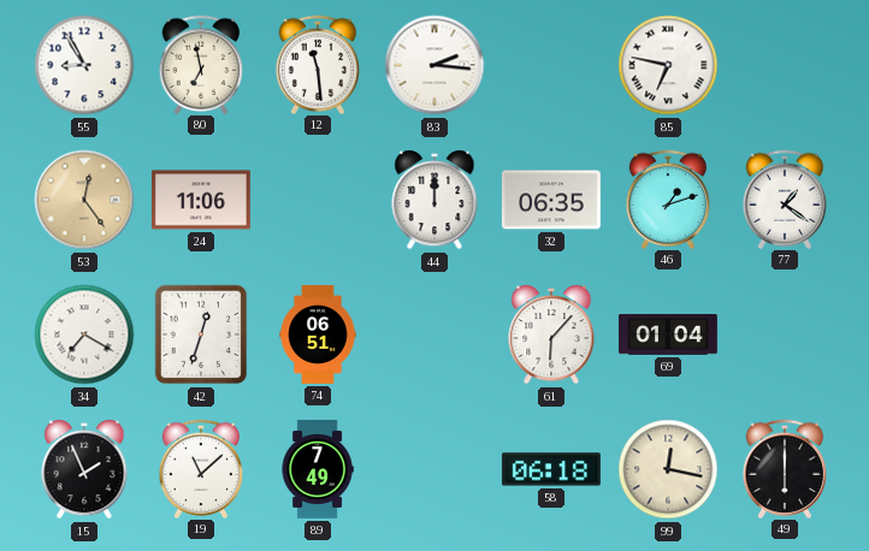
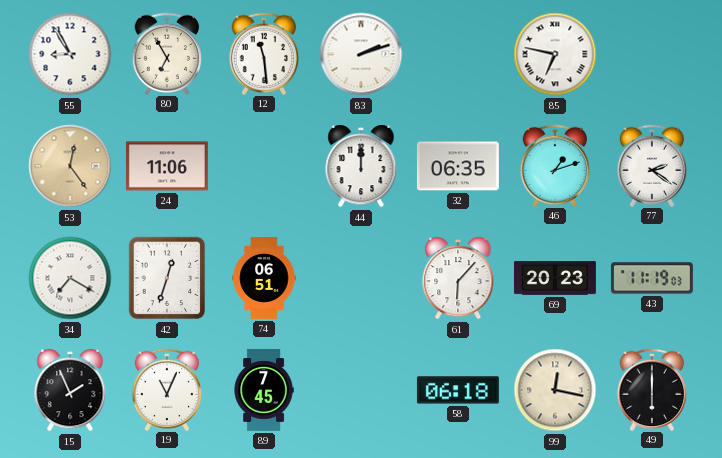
80: 6:58 -> 6:55 (166, 53)
83: 2:16 -> 2:12 (361, 54)
77: 1:21 -> 2:21 (651, 165)
69: 01:04 -> 20:23 (555, 278)
43: none -> 11:19 (652, 278)
19: 11:08 -> 11:04 (166, 389)
89: 7:49 -> 7:45 (264, 390)
